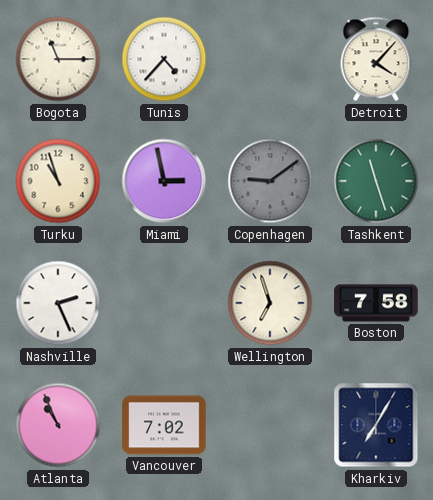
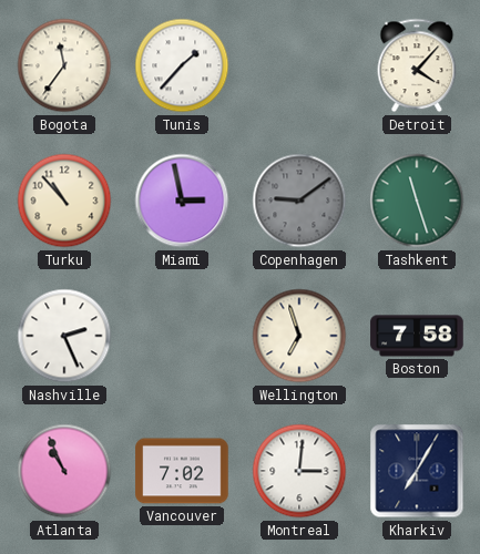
Bogota: 11:15 -> 11:36 (64, 65)
Tunis: 4:37 -> 1:37 (182, 65)
Turku: 10:57 -> 10:53 (64, 201)
Montreal: none -> 3:01 (299, 471)
